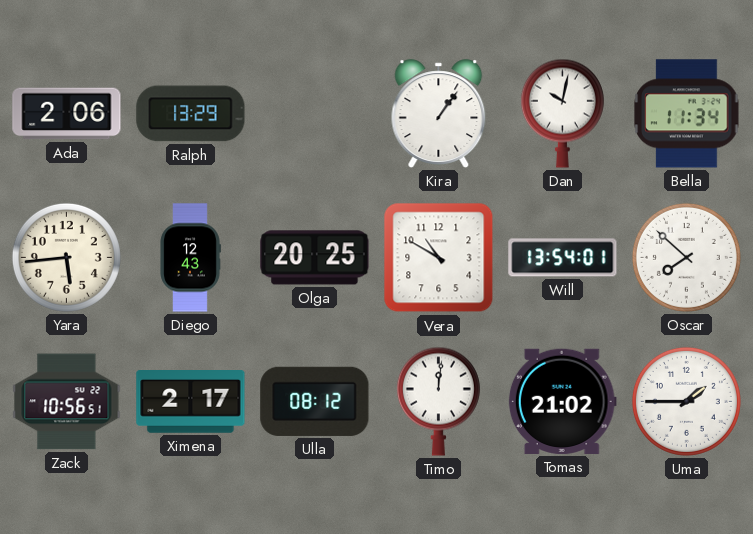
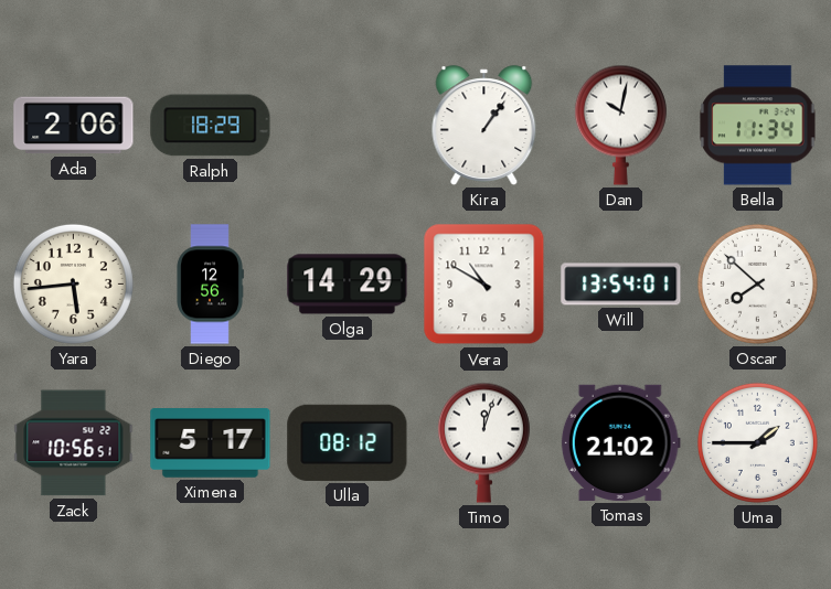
Ralph: 13:29 -> 18:29 (211, 126)
Diego: 12:43 -> 12:56 (210, 285)
Olga: 20:25 -> 14:29 (348, 285)
Ximena: 2:17 -> 5:17 (211, 443)
Timo: 12:01 -> 12:03 (483, 442)
